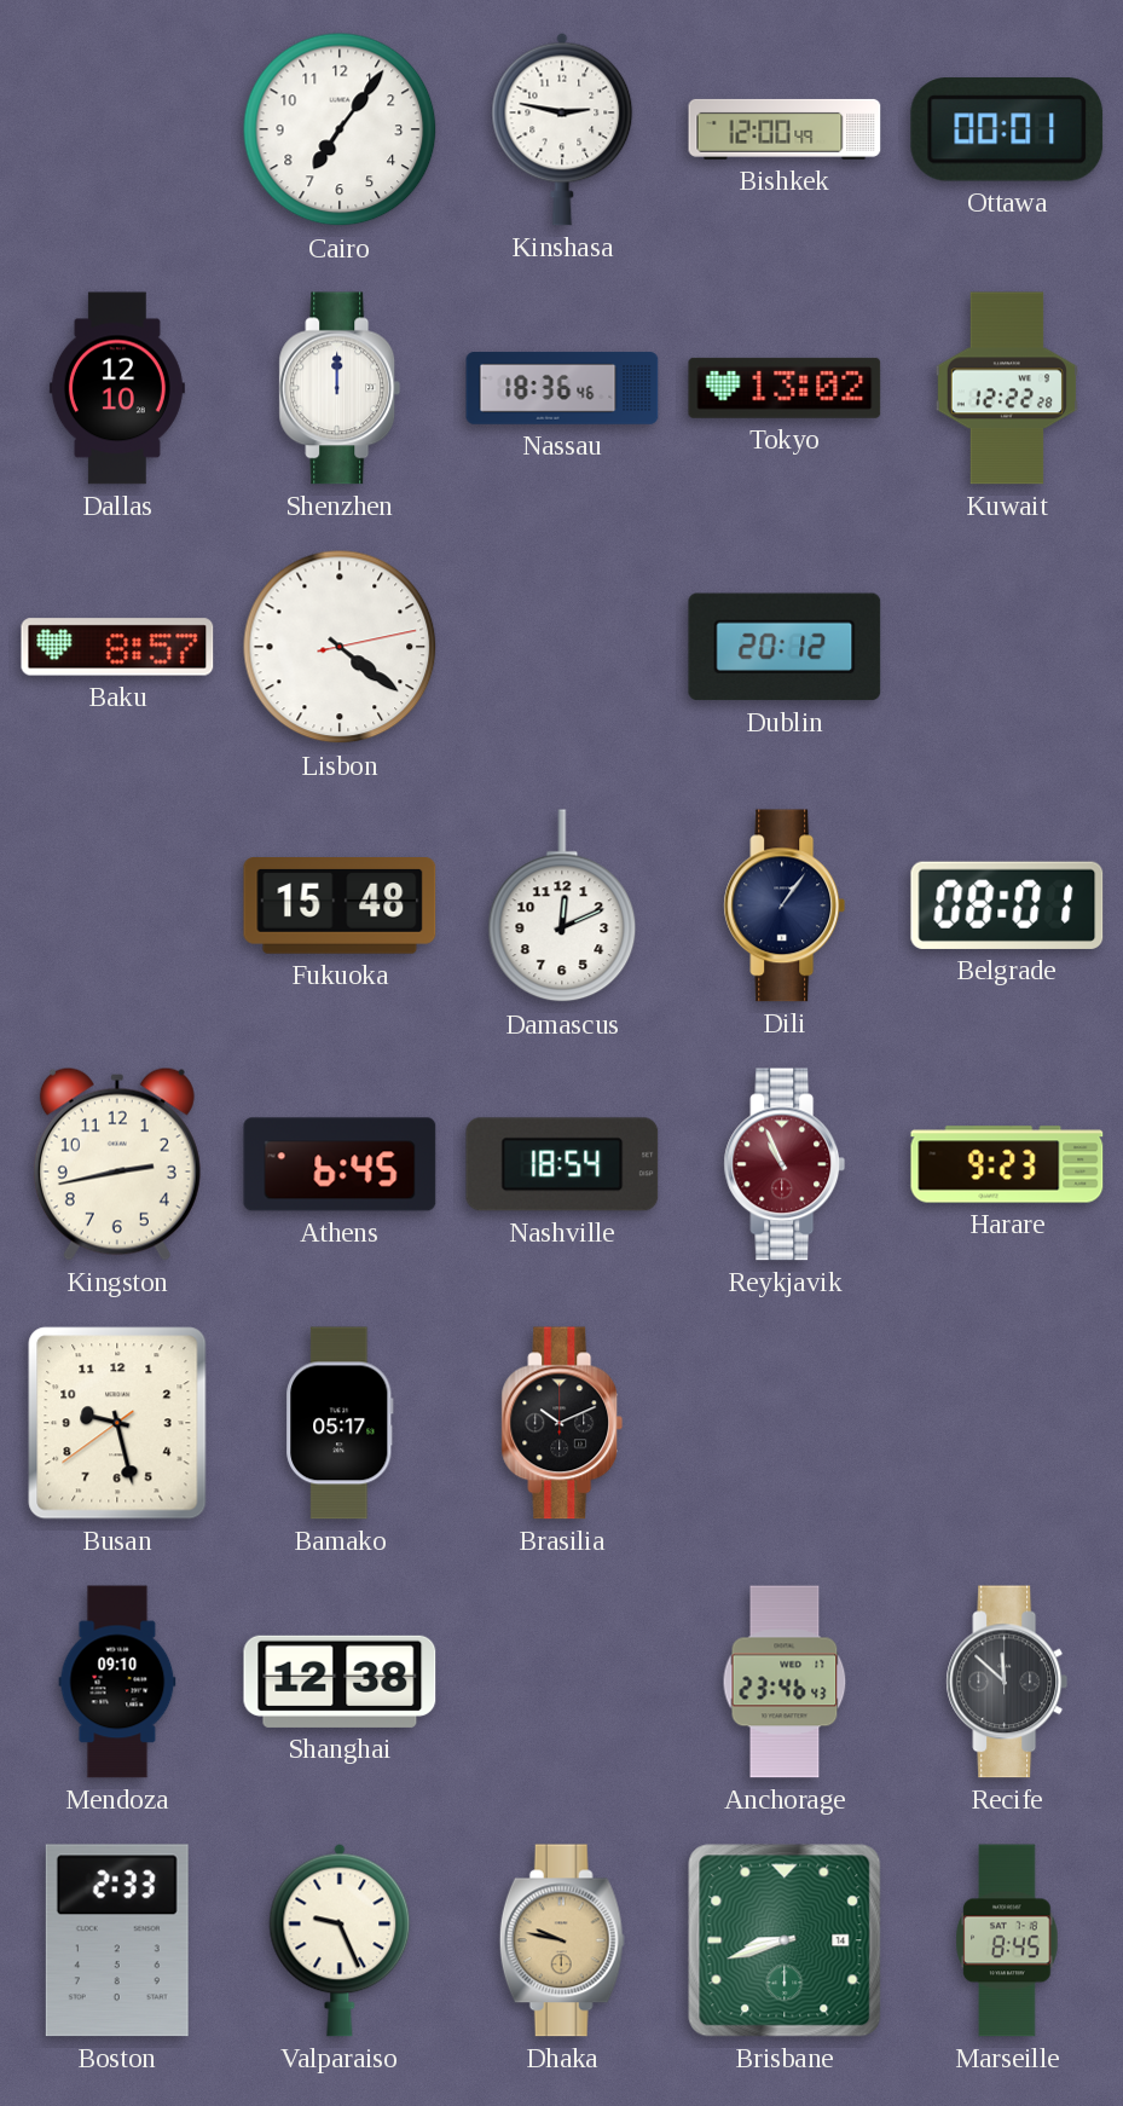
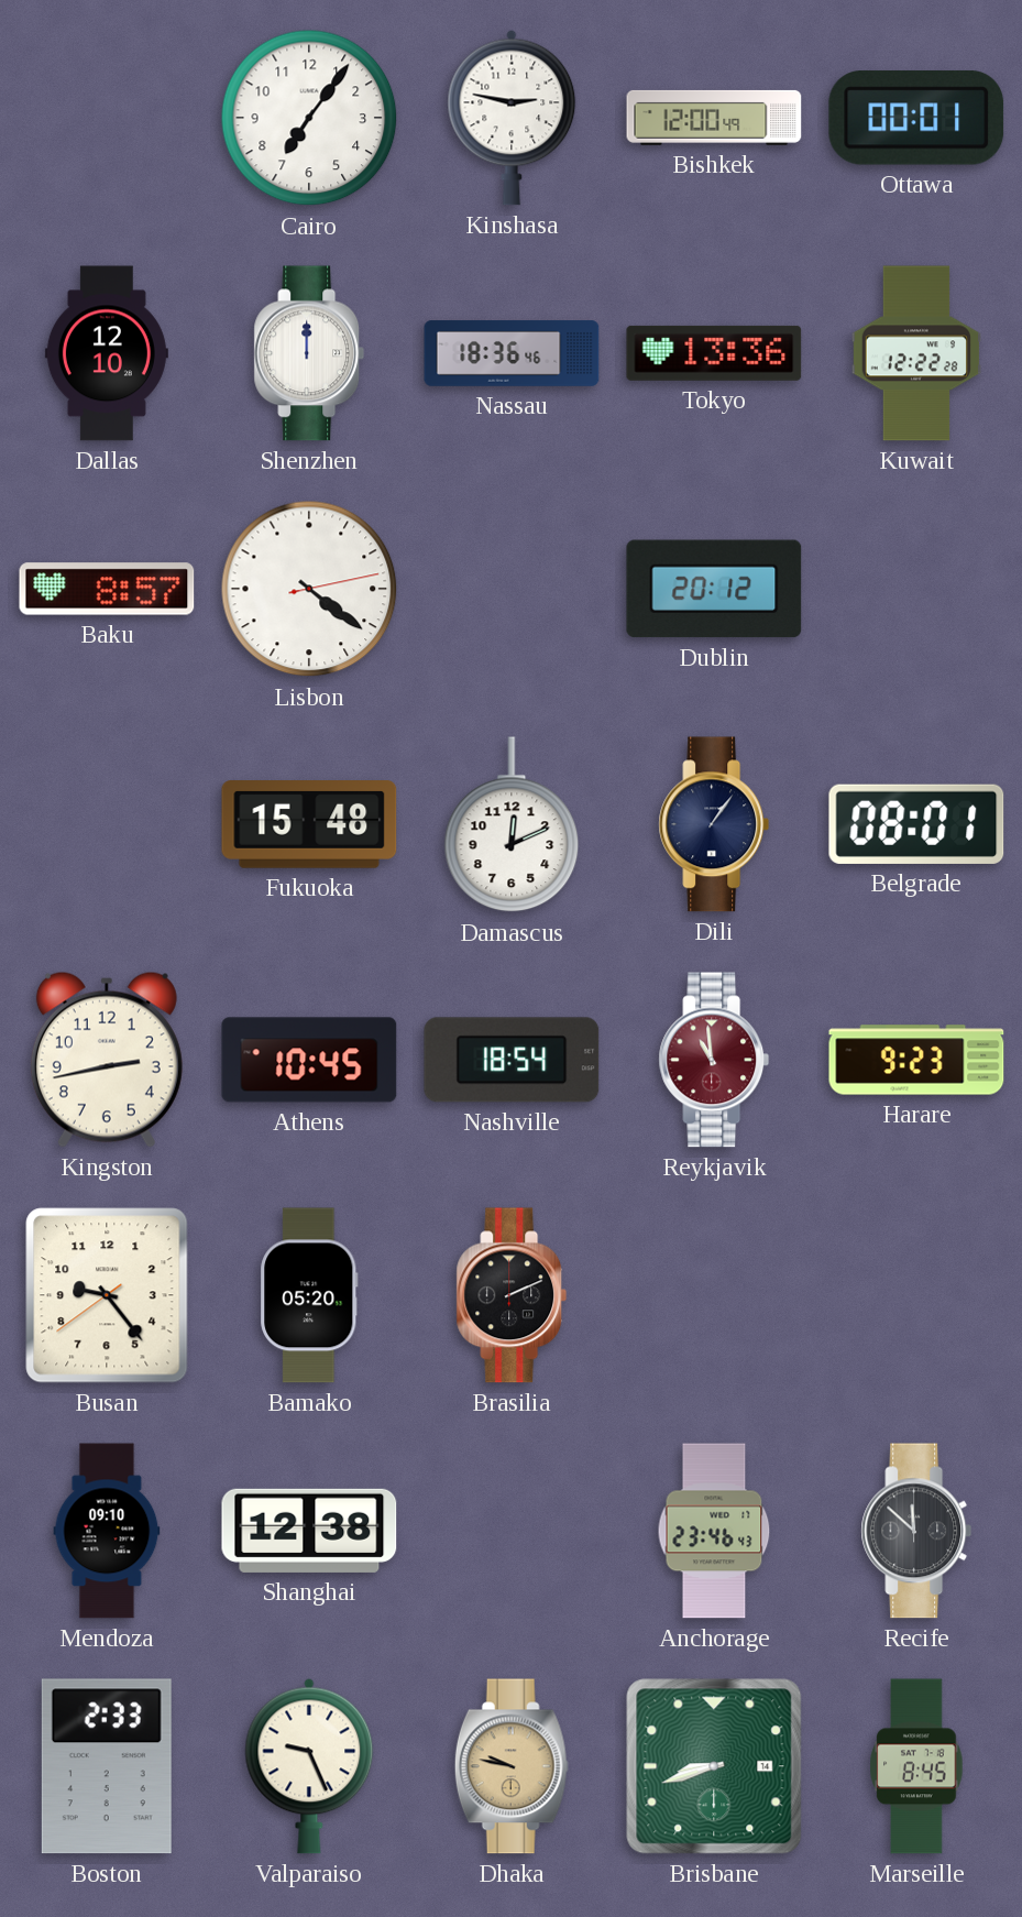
Tokyo: 13:02 -> 13:36 (714, 353)
Athens: 6:45 -> 10:45 (309, 1060)
Reykjavik: 10:56 -> 10:59 (714, 1060)
Busan: 9:27 -> 9:23 (107, 1295)
Bamako: 05:17 -> 05:20 (309, 1295)
Brasilia: 10:11 -> 2:11 (512, 1295)
